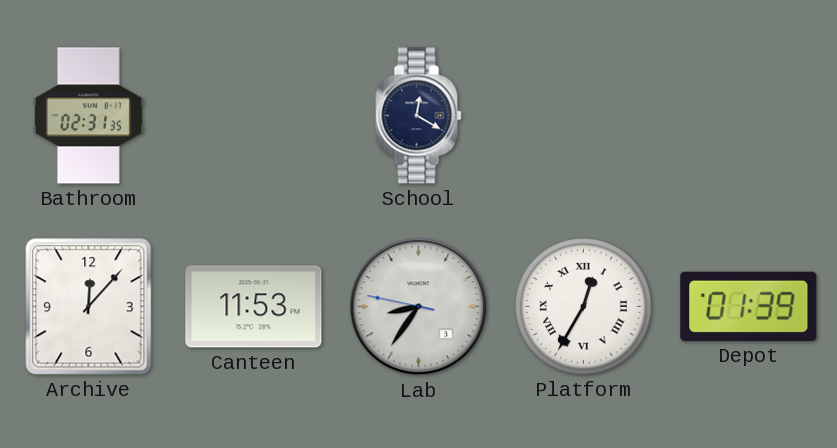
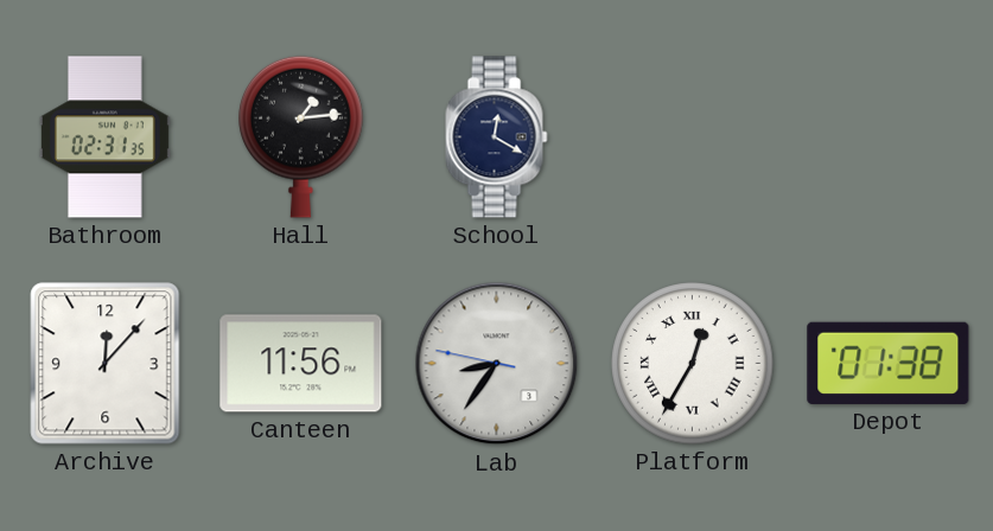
Hall: none -> 1:14 (301, 136)
Canteen: 11:53 -> 11:56 (301, 364)
Depot: 01:39 -> 01:38 (889, 363)
